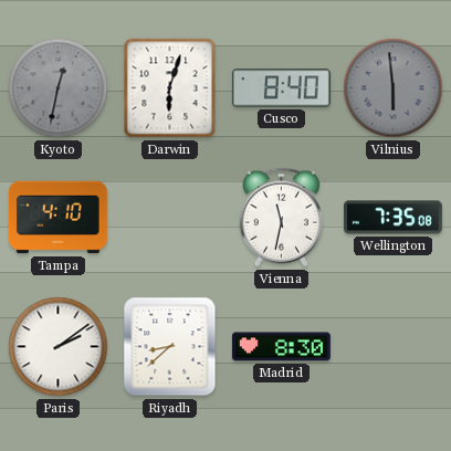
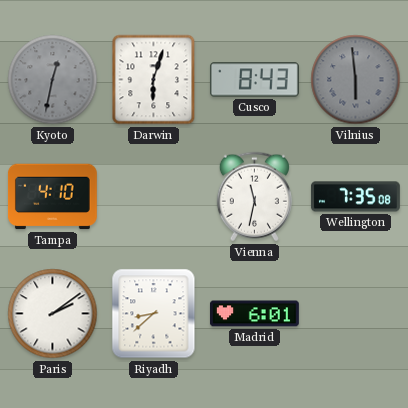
Cusco: 8:40 -> 8:43 (254, 80)
Madrid: 8:30 -> 6:01 (254, 314)
